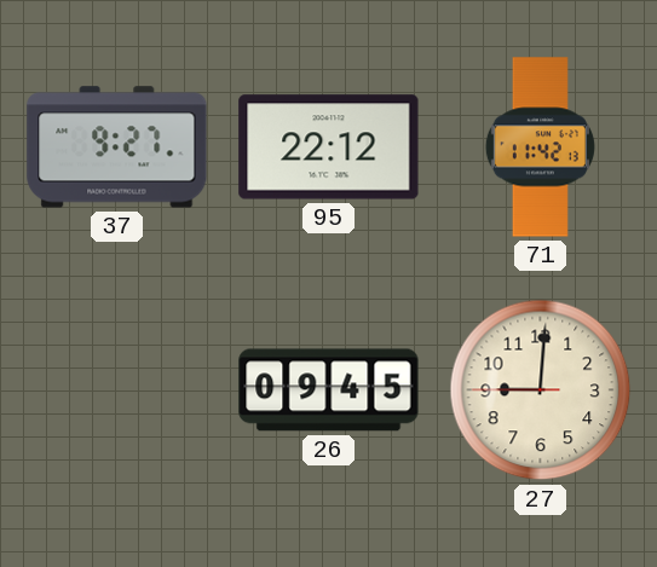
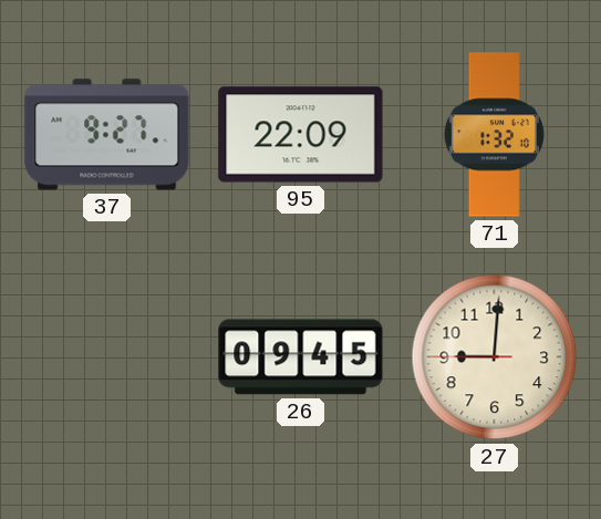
95: 22:12 -> 22:09 (301, 135)
71: 11:42 -> 1:32 (494, 135)
